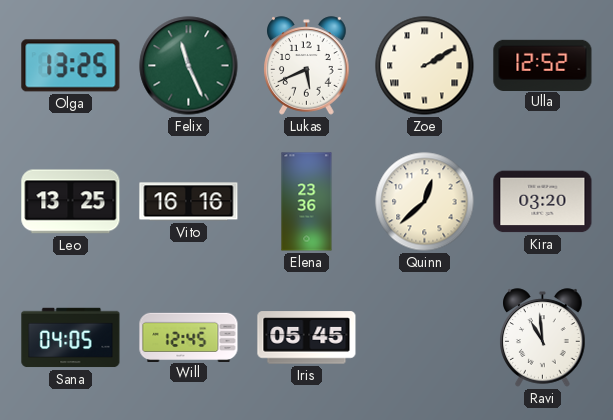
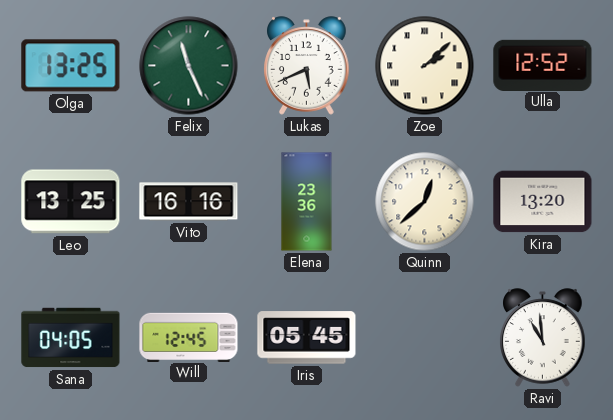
Zoe: 2:10 -> 2:08 (425, 66)
Kira: 03:20 -> 13:20 (543, 202)
